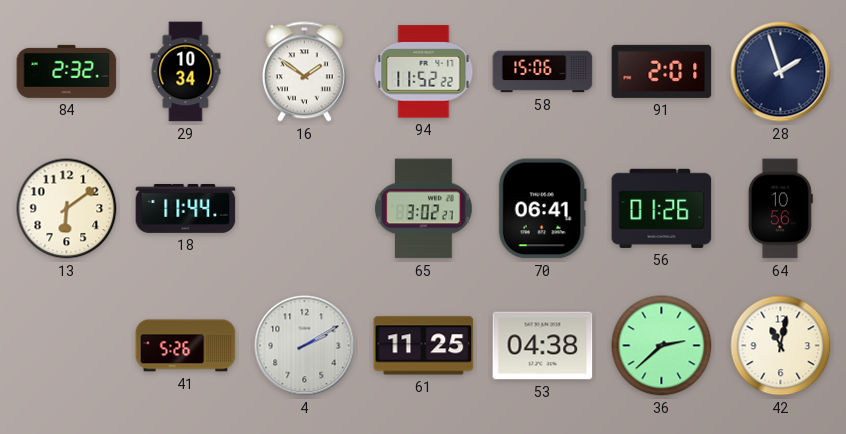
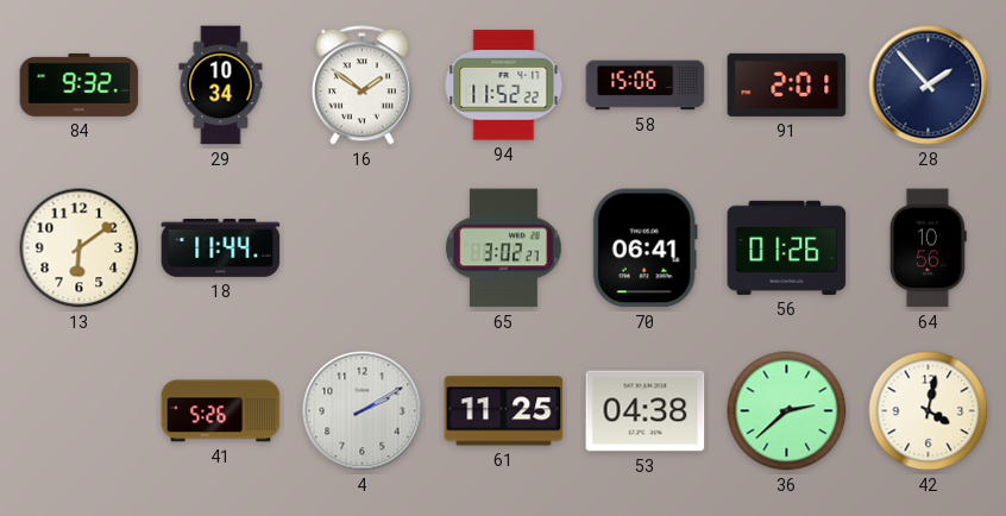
84: 2:32 -> 9:32 (80, 84)
28: 1:57 -> 1:53 (929, 86)
42: 11:02 -> 4:02 (929, 411)
